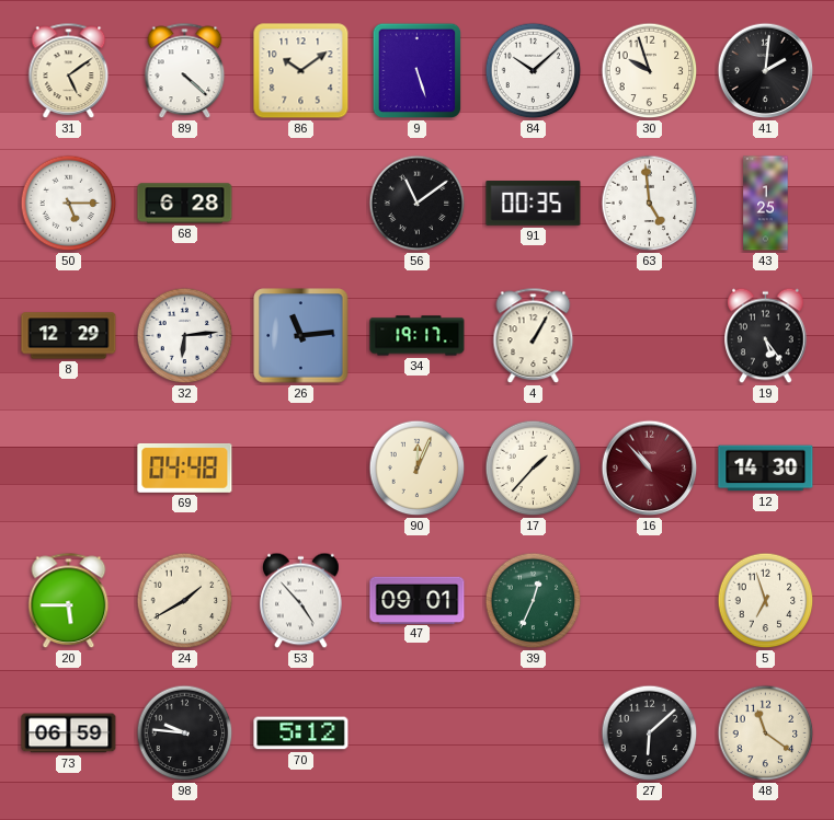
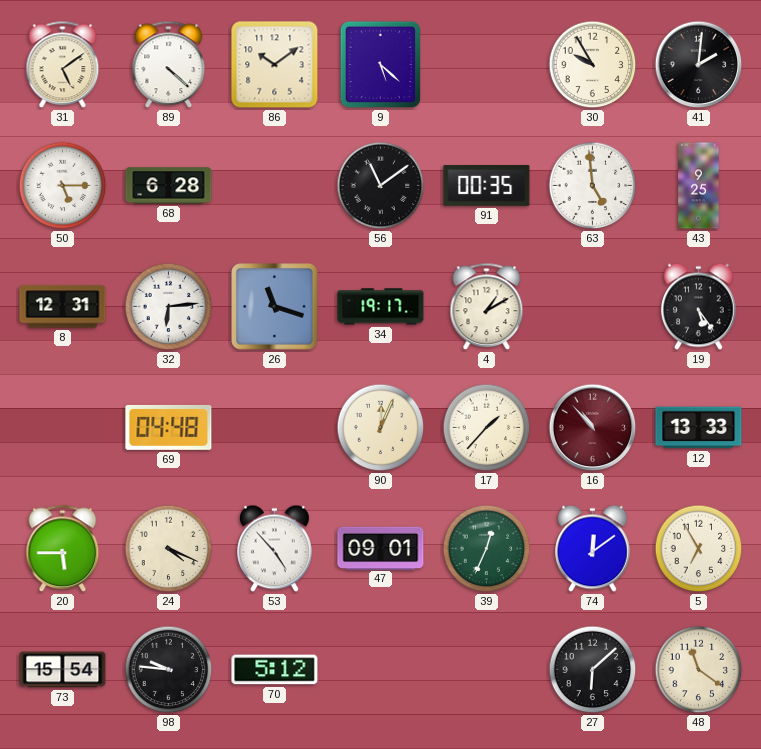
9: 5:27 -> 5:22 (381, 65)
84: 10:08 -> none (534, 71)
30: 9:57 -> 9:55 (593, 65)
43: 1:25 -> 9:25 (699, 186)
8: 12:29 -> 12:31 (63, 307)
26: 11:14 -> 11:18 (275, 307)
4: 1:05 -> 1:10 (487, 307)
12: 14:30 -> 13:33 (699, 428)
24: 1:40 -> 4:19 (169, 549)
74: none -> 12:09 (593, 549)
5: 6:57 -> 6:55 (699, 549)
73: 06:59 -> 15:54 (63, 670)
